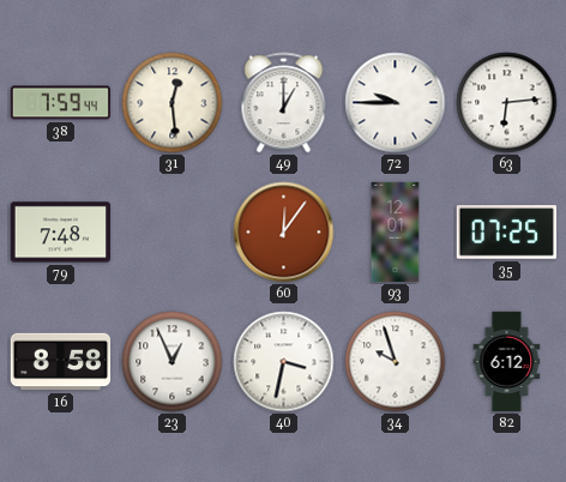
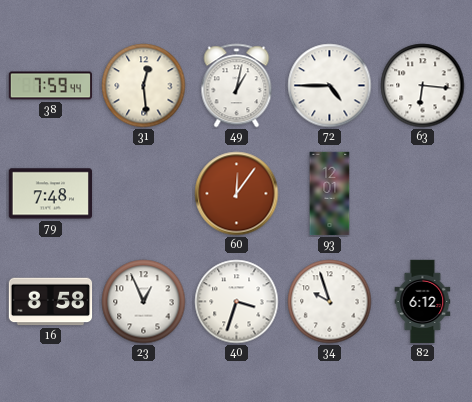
49: 1:00 -> 1:02 (237, 86)
72: 9:45 -> 4:45 (330, 86)
63: 6:14 -> 6:16 (423, 86)
35: 07:25 -> none (507, 233)
40: 3:32 -> 3:33 (237, 302)
